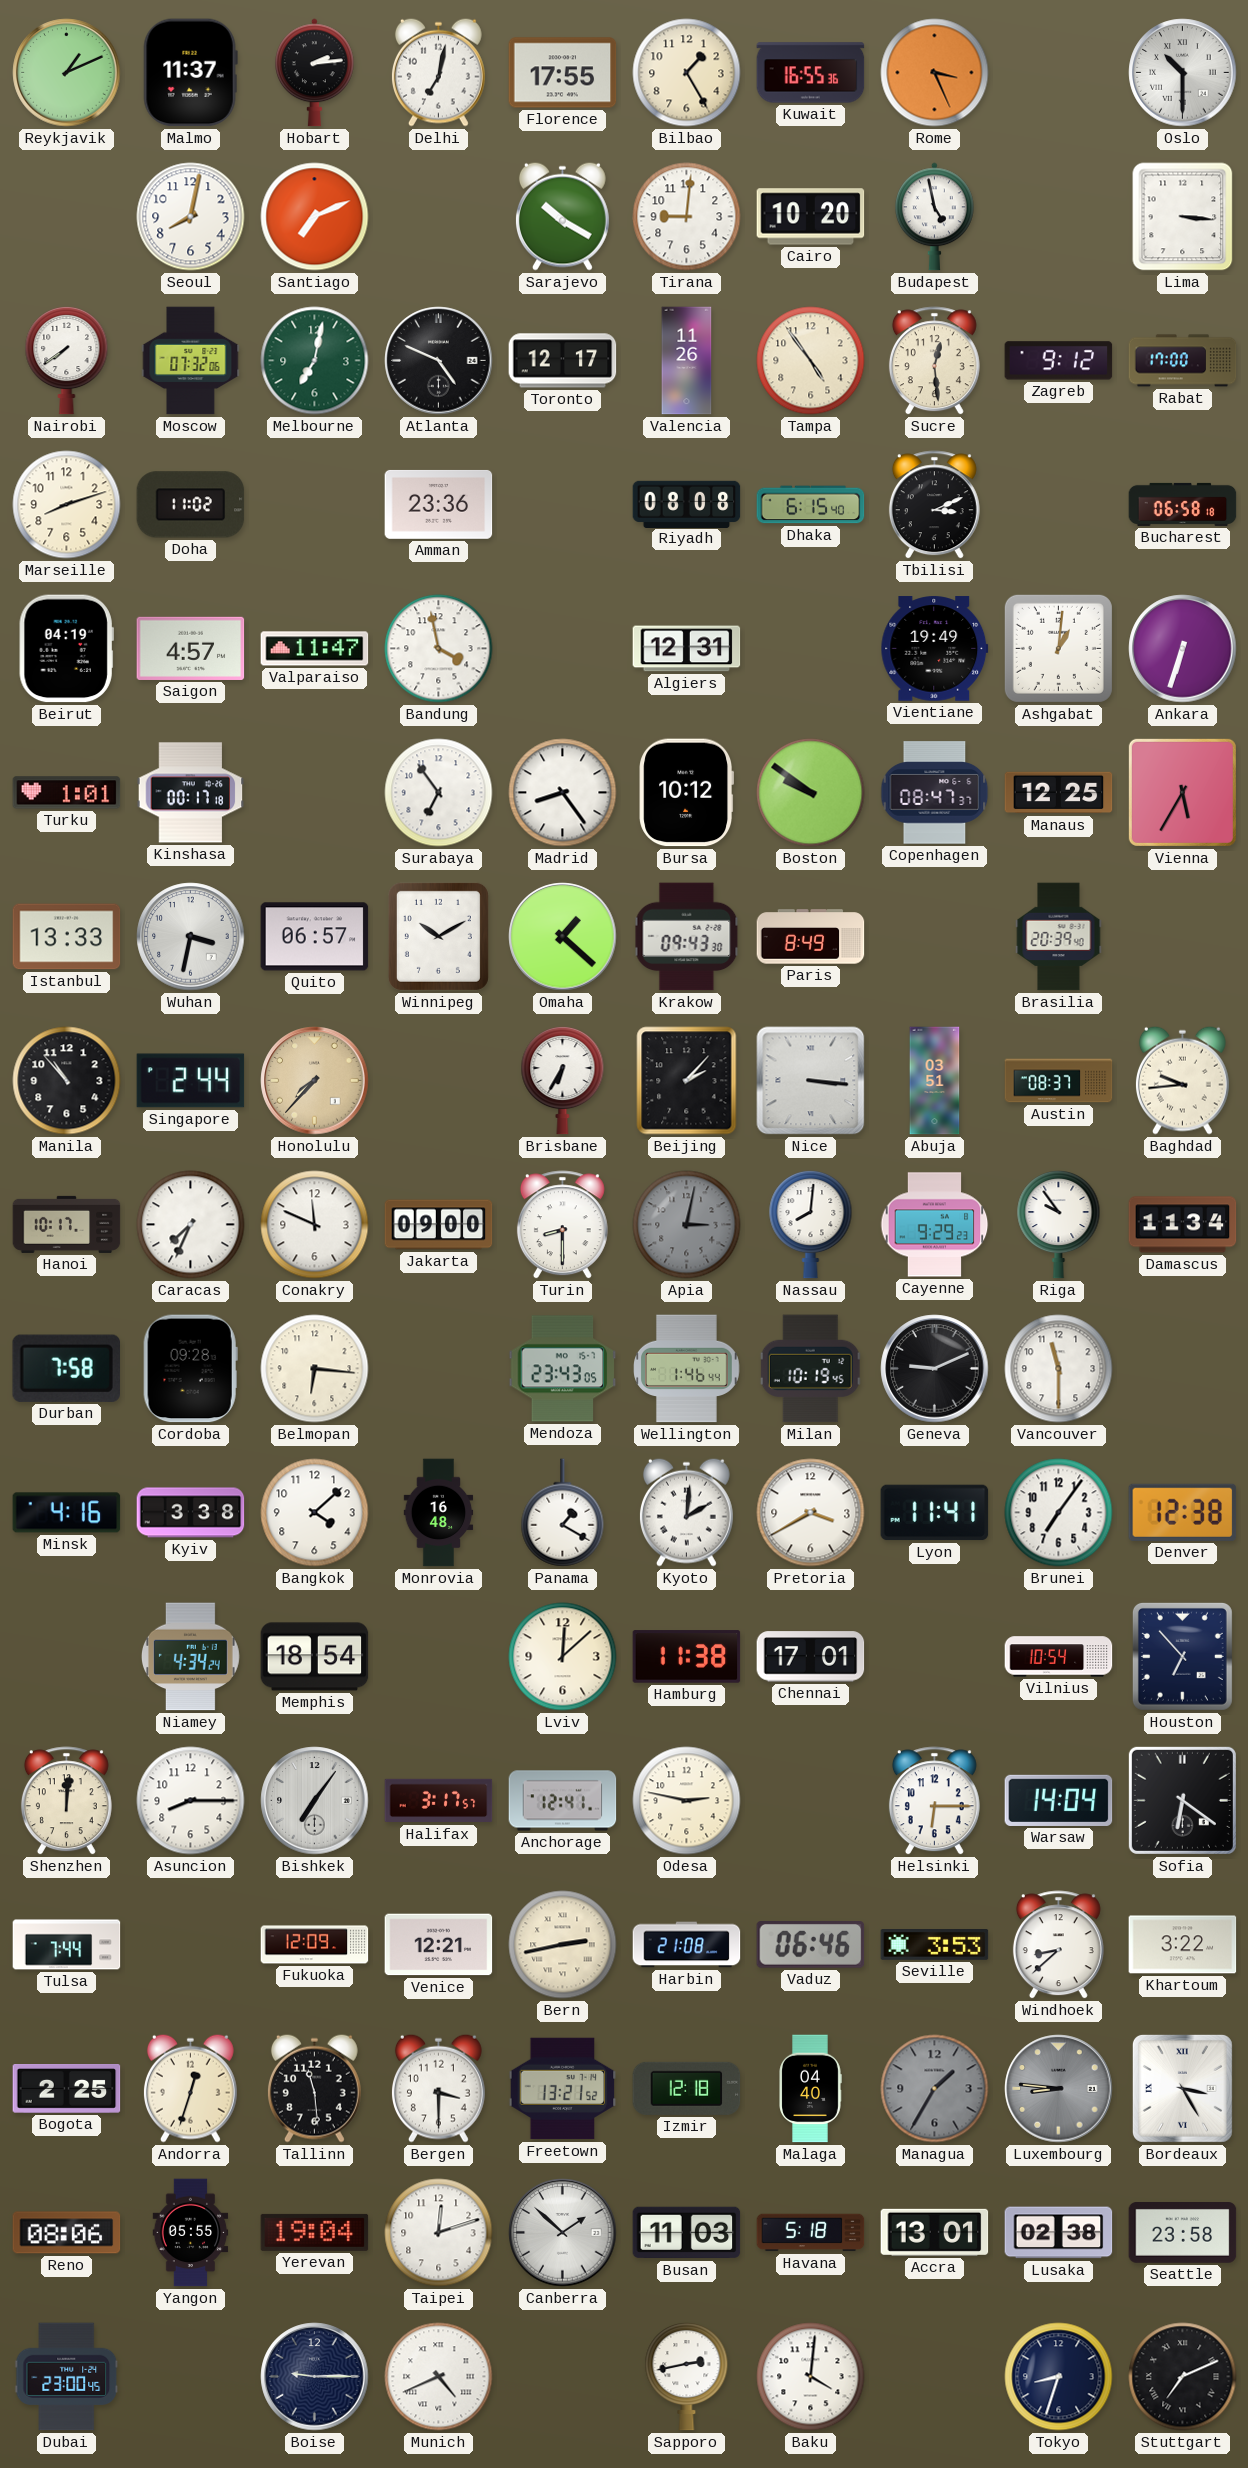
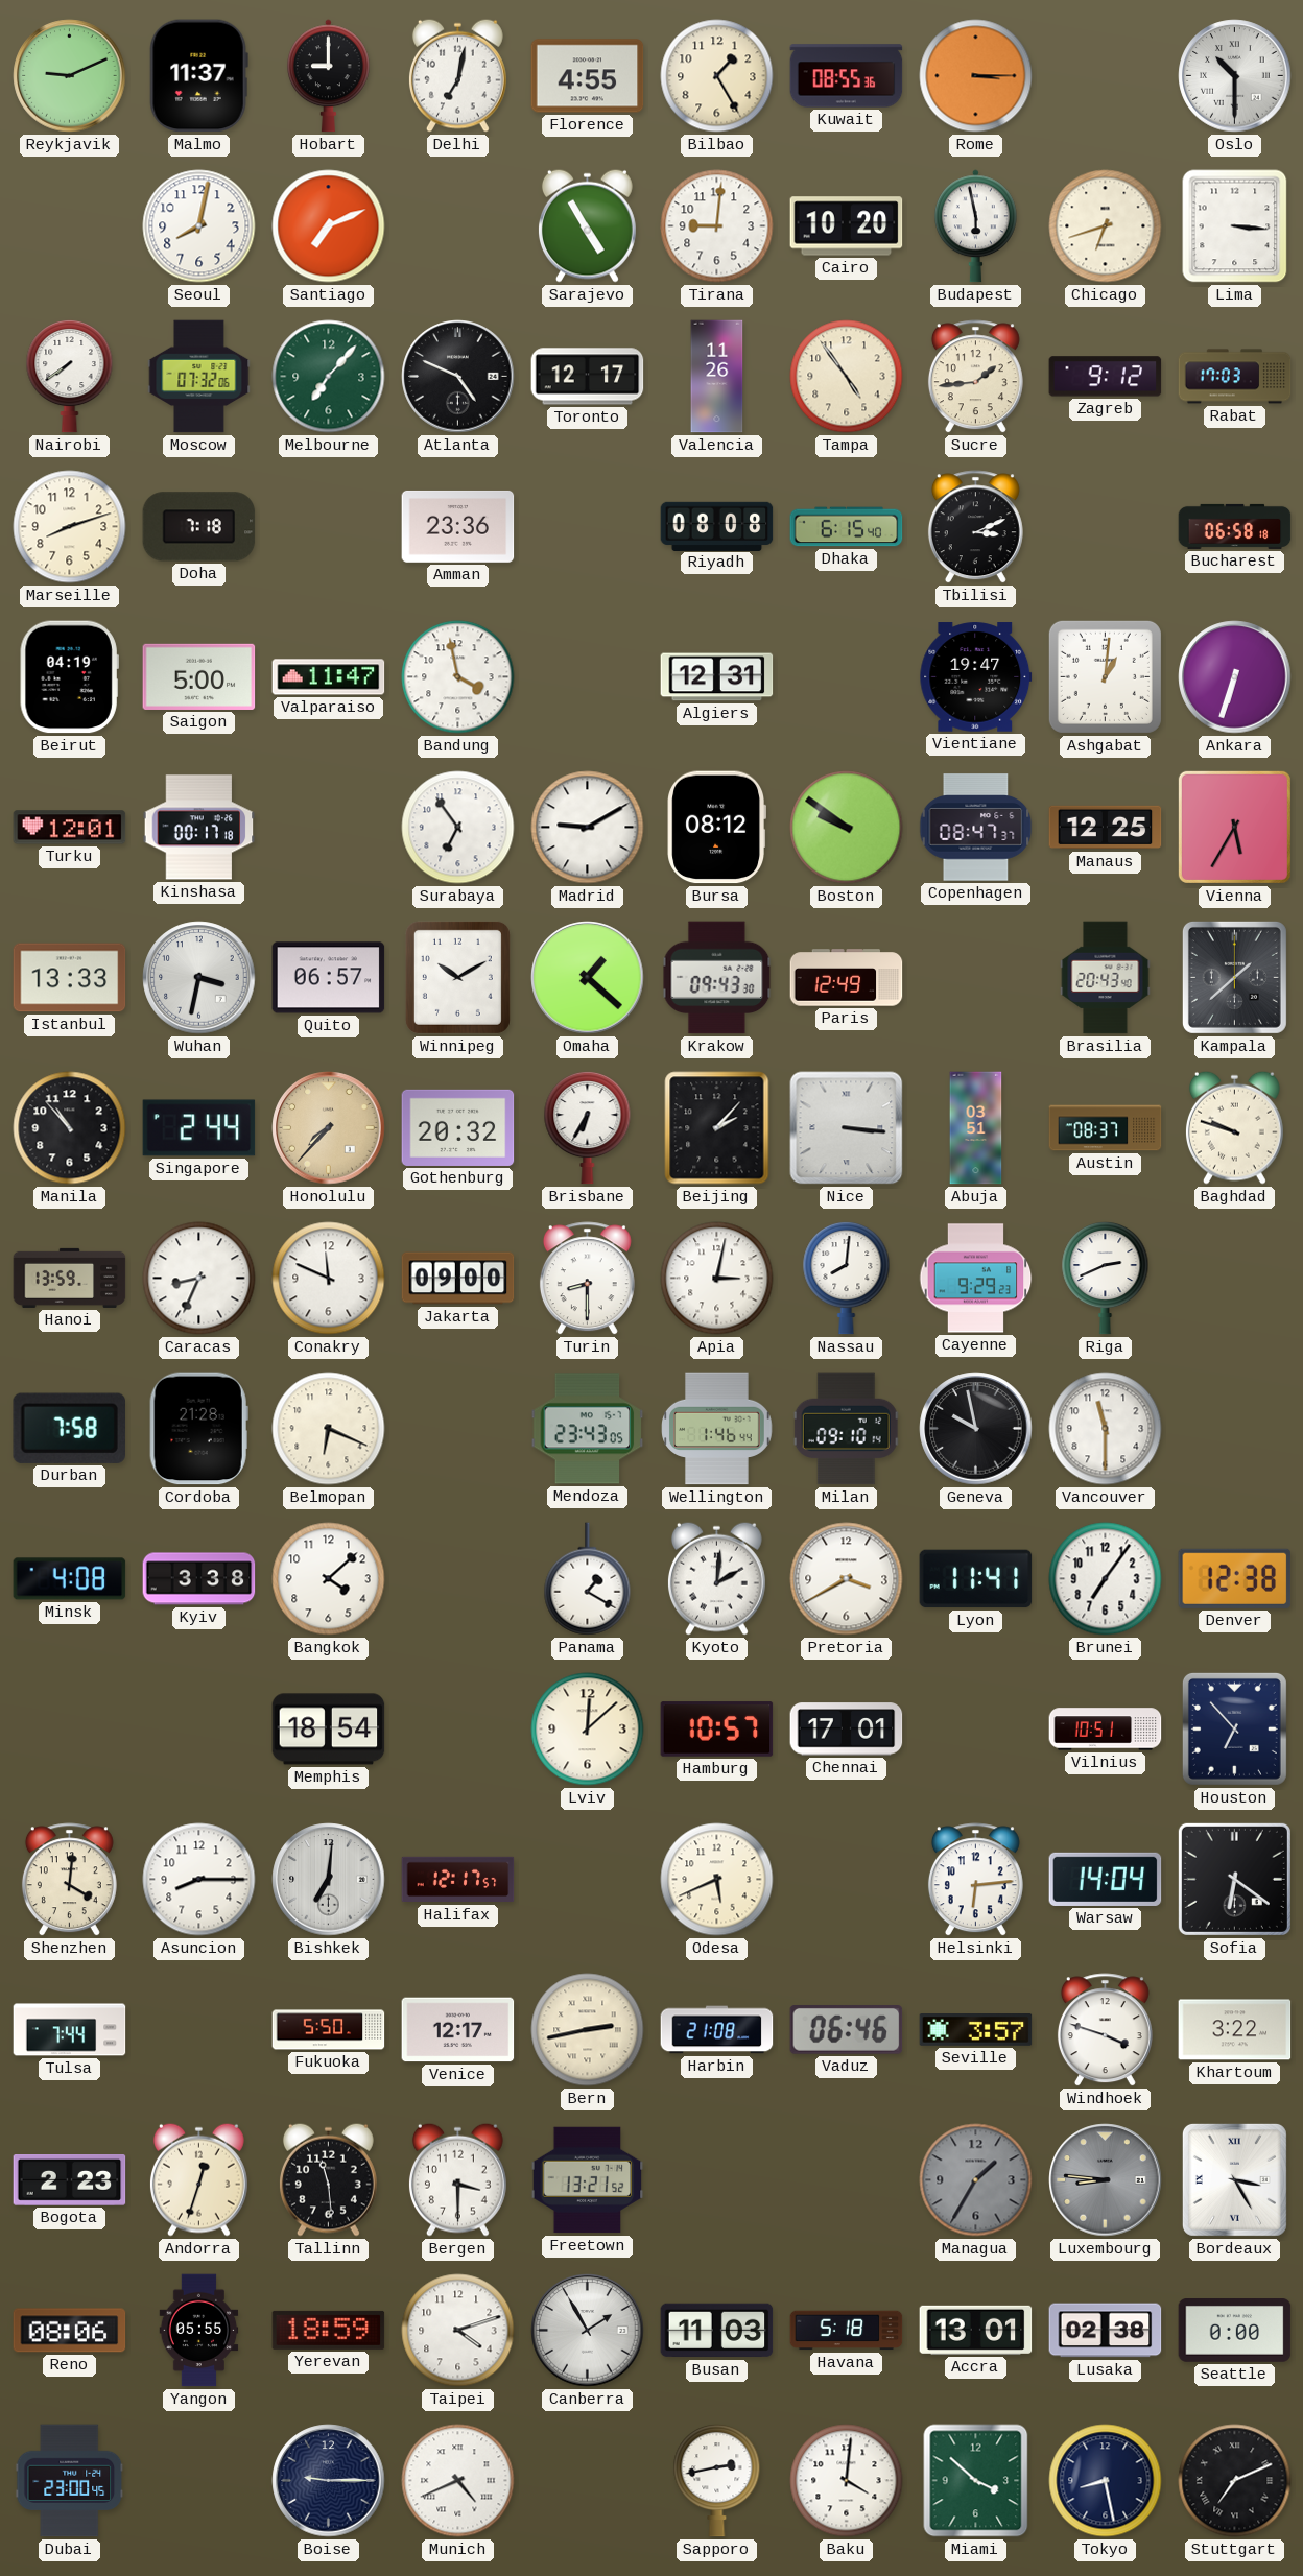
Reykjavik: 1:11 -> 9:11 (70, 76)
Hobart: 2:14 -> 9:00 (329, 76)
Florence: 17:55 -> 4:55 (588, 76)
Kuwait: 16:55 -> 08:55 (847, 76)
Rome: 3:26 -> 3:15 (976, 76)
Sarajevo: 10:20 -> 4:55 (587, 225)
Budapest: 4:58 -> 5:58 (976, 226)
Chicago: none -> 6:42 (1106, 226)
Melbourne: 7:02 -> 7:07 (329, 377)
Sucre: 12:29 -> 1:44 (975, 377)
Rabat: 17:00 -> 17:03 (1235, 377)
Doha: 11:02 -> 7:18 (199, 527)
Saigon: 4:57 -> 5:00 (199, 676)
Vientiane: 19:49 -> 19:47 (976, 677)
Turku: 1:01 -> 12:01 (70, 828)
Madrid: 8:24 -> 9:10 (588, 828)
Bursa: 10:12 -> 08:12 (716, 828)
Paris: 8:49 -> 12:49 (847, 978)
Brasilia: 20:39 -> 20:43 (1106, 978)
Kampala: none -> 1:38 (1234, 977)
Gothenburg: none -> 20:32 (458, 1127)
Baghdad: 9:44 -> 9:48 (1234, 1127)
Hanoi: 10:17 -> 13:59 (70, 1278)
Caracas: 7:34 -> 8:34 (199, 1279)
Apia dial: grey -> white (717, 1279)
Riga: 9:54 -> 2:41 (1106, 1278)
Damascus: 11:34 -> none (1183, 1225)
Cordoba: 09:28 -> 21:28 (198, 1429)
Belmopan: 6:16 -> 6:19 (329, 1429)
Milan: 10:19 -> 09:10 (847, 1429)
Geneva: 9:11 -> 9:58 (976, 1429)
Minsk: 4:16 -> 4:08 (70, 1579)
Monrovia: 16:48 -> none (439, 1513)
Niamey: 4:34 -> none (190, 1657)
Hamburg: 11:38 -> 10:57 (717, 1730)
Vilnius: 10:54 -> 10:51 (1106, 1730)
Shenzhen: 12:01 -> 4:01 (69, 1880)
Bishkek: 7:06 -> 7:01 (329, 1880)
Halifax: 3:17 -> 12:17 (458, 1880)
Anchorage: 12:41 -> none (563, 1801)
Odesa: 2:47 -> 5:41 (717, 1880)
Helsinki: 6:15 -> 6:14 (975, 1880)
Fukuoka: 12:09 -> 5:50 (329, 2030)
Venice: 12:21 -> 12:17 (458, 2030)
Seville: 3:53 -> 3:57 (976, 2030)
Windhoek: 8:38 -> 3:48 (1105, 2030)
Bogota: 2:25 -> 2:23 (70, 2180)
Izmir: 12:18 -> none (687, 2088)
Malaga: 04:40 -> none (810, 2089)
Yerevan: 19:04 -> 18:59 (329, 2330)
Taipei: 12:12 -> 4:12 (458, 2331)
Canberra: 1:52 -> 1:55 (588, 2331)
Seattle: 23:58 -> 0:00 (1235, 2331)
Miami: none -> 3:52 (976, 2481)
Tokyo: 8:33 -> 8:28 (1106, 2481)
